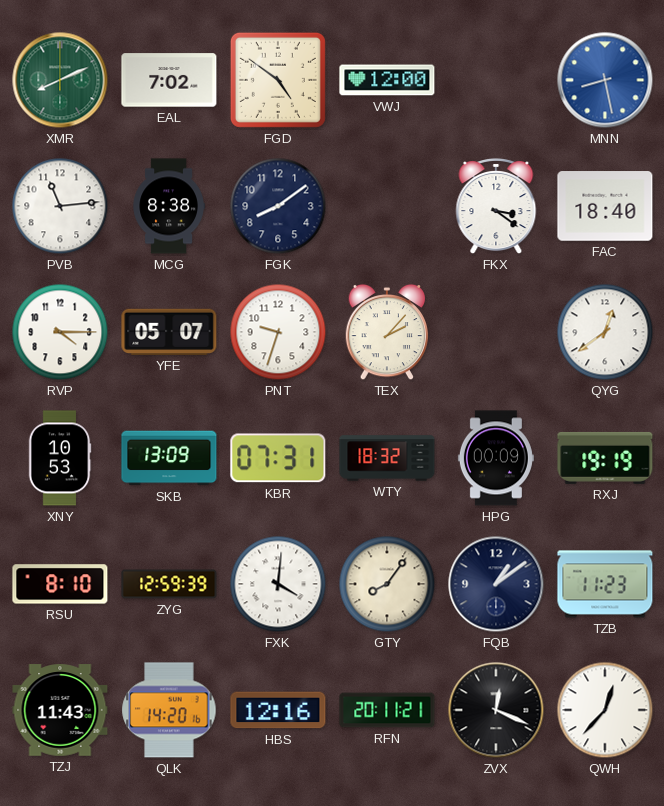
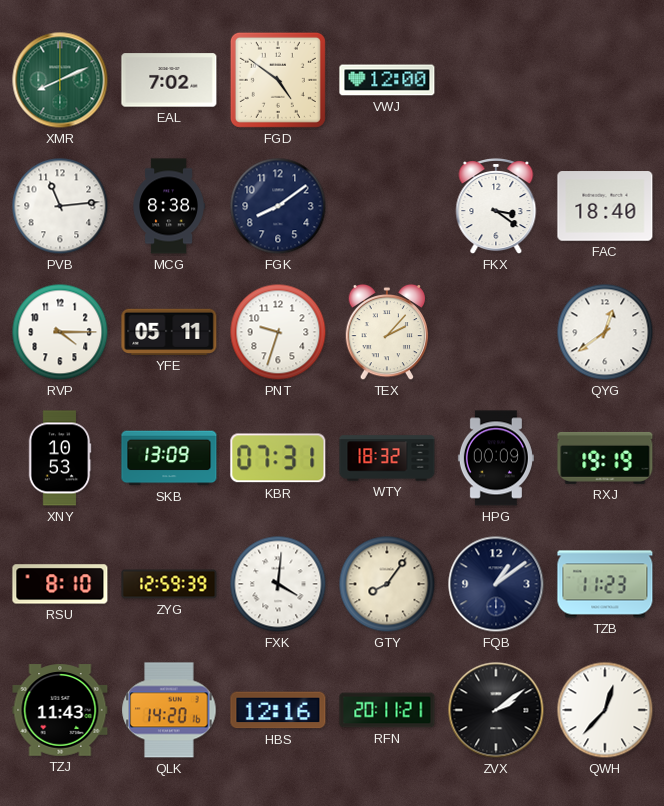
MNN: 8:28 -> none (605, 80)
YFE: 05:07 -> 05:11 (169, 332)
ZVX: 12:19 -> 2:09 (496, 710)
